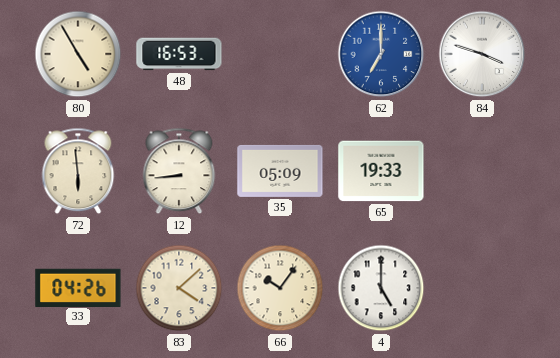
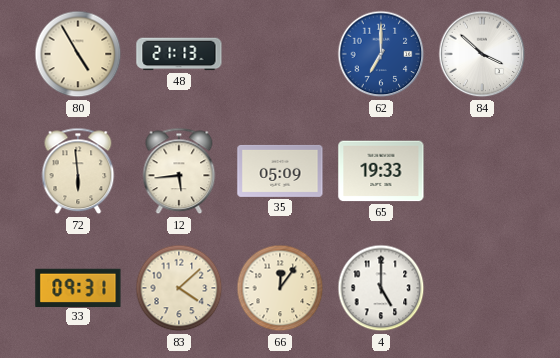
48: 16:53 -> 21:13 (179, 54)
84: 3:48 -> 3:52 (482, 54)
12: 8:44 -> 5:44 (179, 171)
33: 04:26 -> 09:31 (78, 287)
66: 10:06 -> 12:06 (280, 288)
